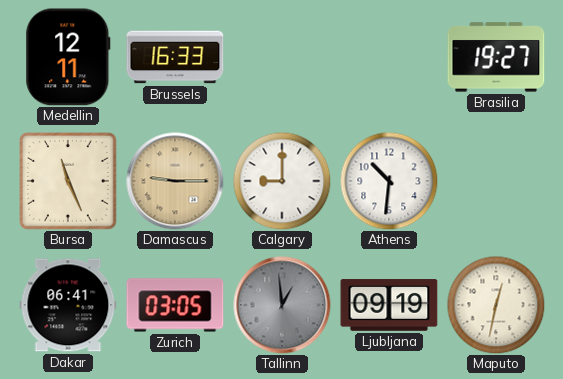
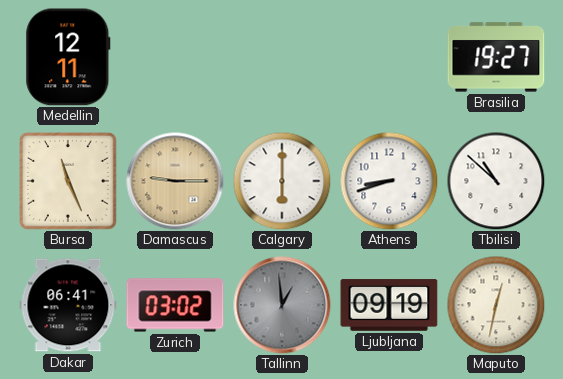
Brussels: 16:33 -> none (175, 57)
Calgary: 9:00 -> 6:00 (282, 181)
Athens: 10:31 -> 8:42 (389, 181)
Tbilisi: none -> 10:52 (496, 181)
Zurich: 03:05 -> 03:02 (175, 305)
